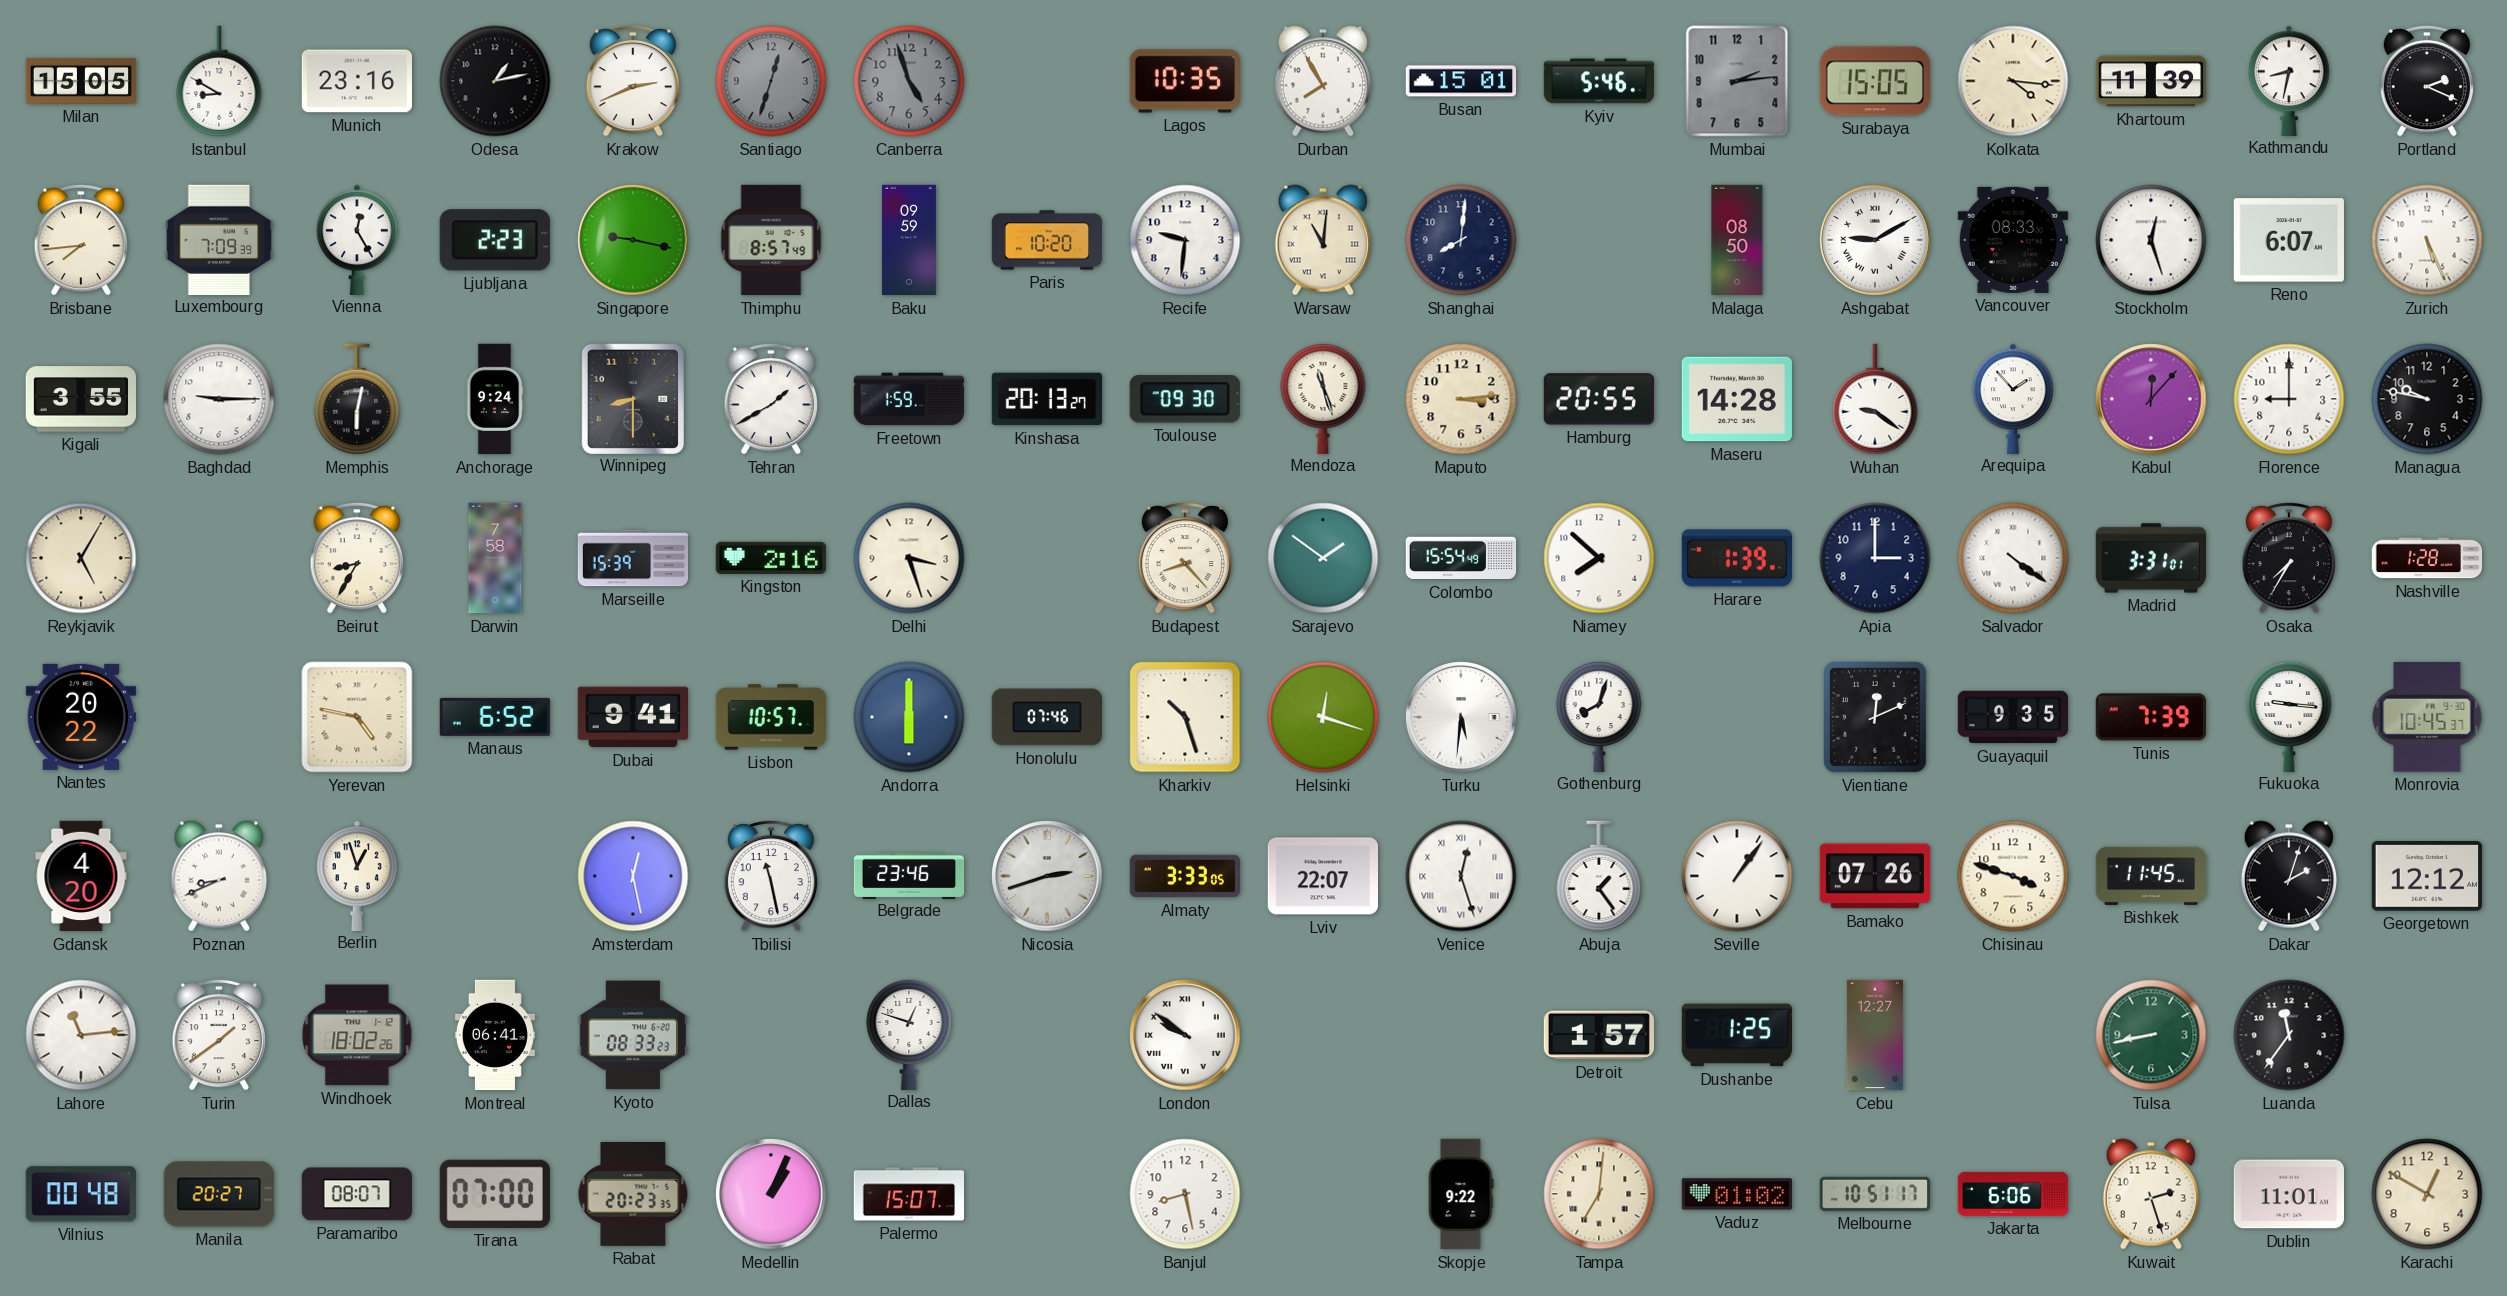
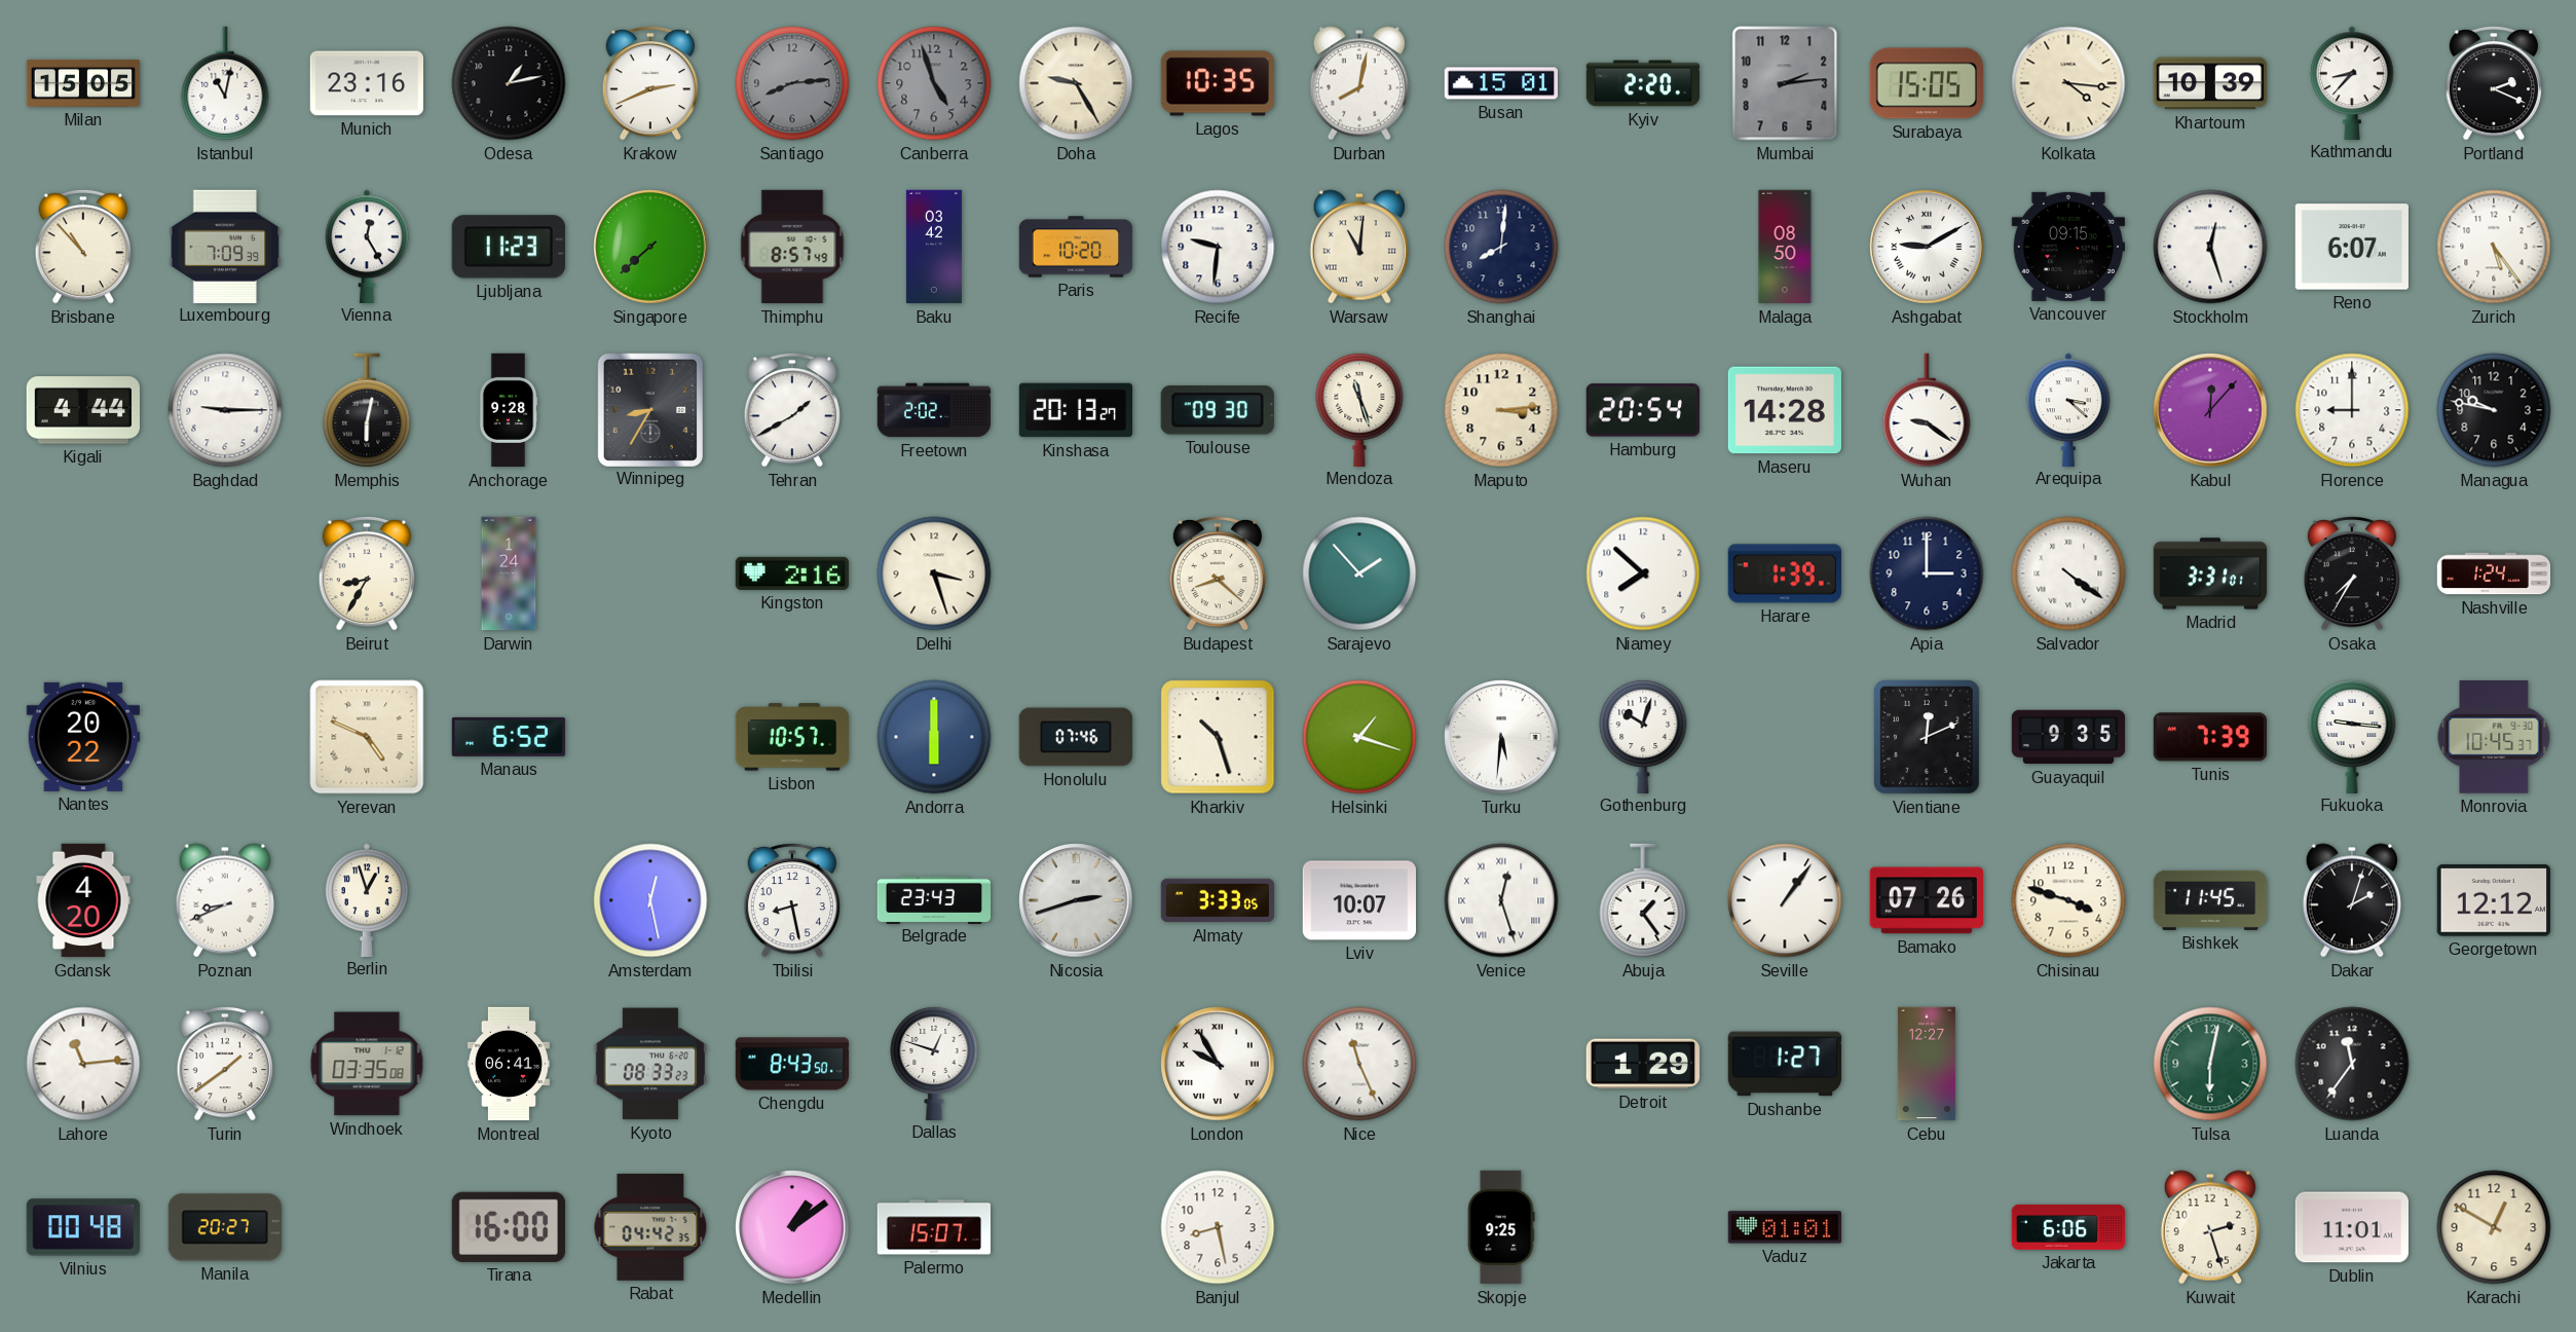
Istanbul: 8:50 -> 11:02 (225, 83)
Santiago: 12:33 -> 8:14 (792, 83)
Doha: none -> 9:25 (1076, 83)
Durban: 7:55 -> 8:02 (1359, 83)
Kyiv: 5:46 -> 2:20 (1642, 83)
Khartoum: 11:39 -> 10:39 (2209, 83)
Kathmandu: 8:32 -> 8:37 (2352, 82)
Brisbane: 7:44 -> 10:53 (82, 247)
Ljubljana: 2:23 -> 11:23 (509, 247)
Singapore: 9:17 -> 7:38 (650, 247)
Baku: 09:59 -> 03:42 (934, 247)
Vancouver: 08:33 -> 09:15 (2067, 247)
Zurich: 5:26 -> 5:24 (2494, 247)
Kigali: 3:55 -> 4:44 (82, 410)
Anchorage: 9:24 -> 9:28 (509, 410)
Winnipeg: 8:30 -> 8:35 (649, 409)
Freetown: 1:59 -> 2:02 (934, 410)
Hamburg: 20:55 -> 20:54 (1642, 410)
Arequipa: 1:53 -> 3:22 (2068, 409)
Reykjavik: 5:05 -> none (81, 558)
Darwin: 7:58 -> 1:24 (509, 573)
Marseille: 15:39 -> none (633, 558)
Budapest: 8:23 -> 8:22 (1217, 573)
Sarajevo: 1:51 -> 1:53 (1359, 573)
Colombo: 15:54 -> none (1461, 558)
Nashville: 1:28 -> 1:24 (2494, 573)
Yerevan: 4:47 -> 4:49 (367, 737)
Dubai: 9:41 -> none (632, 717)
Helsinki: 12:18 -> 1:18 (1359, 737)
Gothenburg: 8:03 -> 10:03 (1643, 736)
Tbilisi: 11:28 -> 8:28 (791, 900)
Belgrade: 23:46 -> 23:43 (934, 899)
Lviv: 22:07 -> 10:07 (1358, 900)
Windhoek: 18:02 -> 03:35 (367, 1064)
Chengdu: none -> 8:43 (791, 1064)
London: 9:51 -> 9:55 (1218, 1064)
Nice: none -> 11:26 (1359, 1064)
Detroit: 1:57 -> 1:29 (1642, 1064)
Dushanbe: 1:25 -> 1:27 (1784, 1064)
Tulsa: 8:43 -> 6:02 (2210, 1064)
Paramaribo: 08:07 -> none (357, 1194)
Tirana: 07:00 -> 16:00 (509, 1227)
Rabat: 20:23 -> 04:42 (650, 1227)
Medellin: 1:04 -> 1:09 (792, 1227)
Skopje: 9:22 -> 9:25 (1501, 1227)
Tampa: 7:01 -> none (1599, 1194)
Vaduz: 01:02 -> 01:01 (1784, 1227)
Melbourne: 10:51 -> none (1874, 1194)
